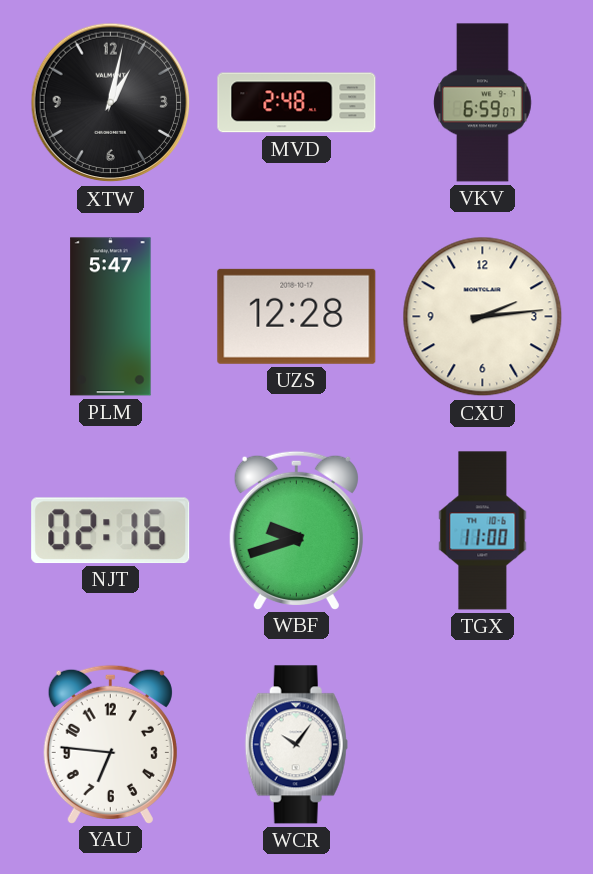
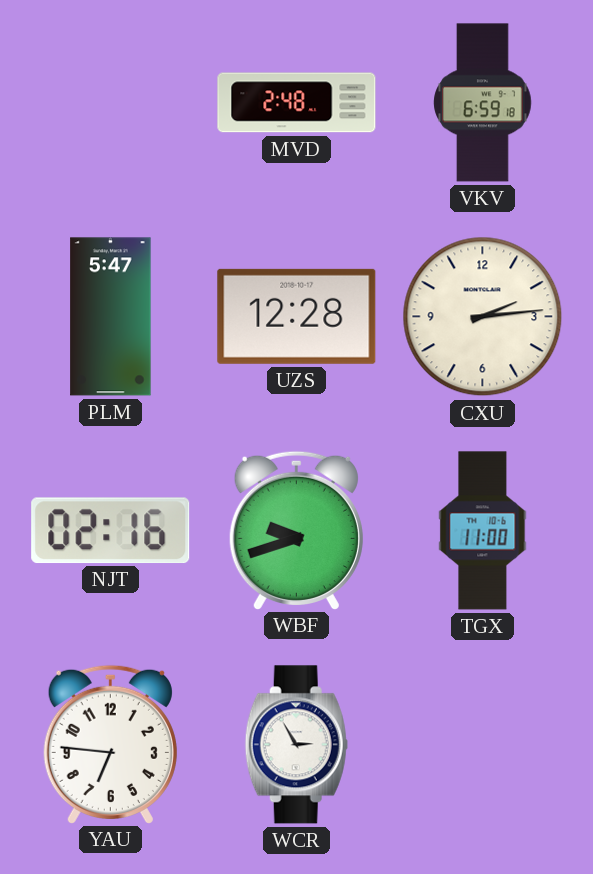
XTW: 1:02 -> none (111, 103)
VKV: 6:59:07 -> 6:59:18 (483, 103)
WCR: 10:06 -> 2:55 (296, 745)
